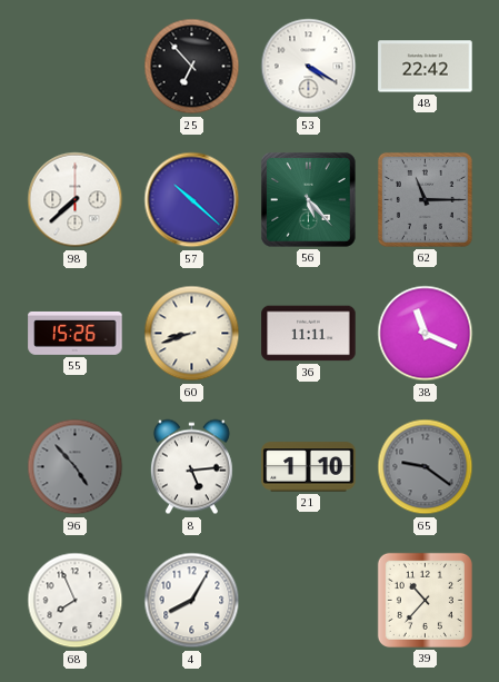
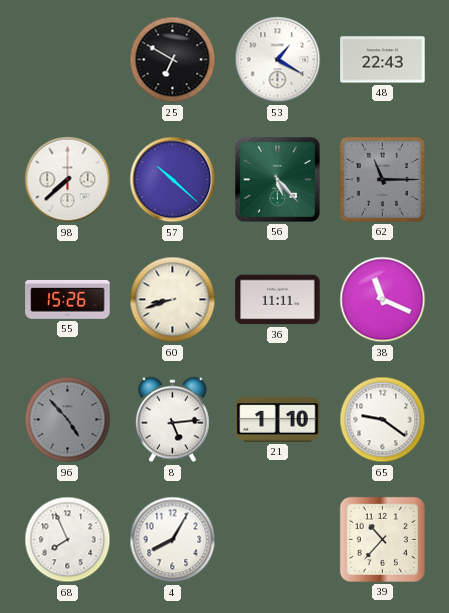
25: 6:53 -> 6:50 (173, 60)
53: 4:20 -> 1:20 (278, 60)
48: 22:42 -> 22:43 (383, 60)
65 dial: grey -> white (383, 420)
